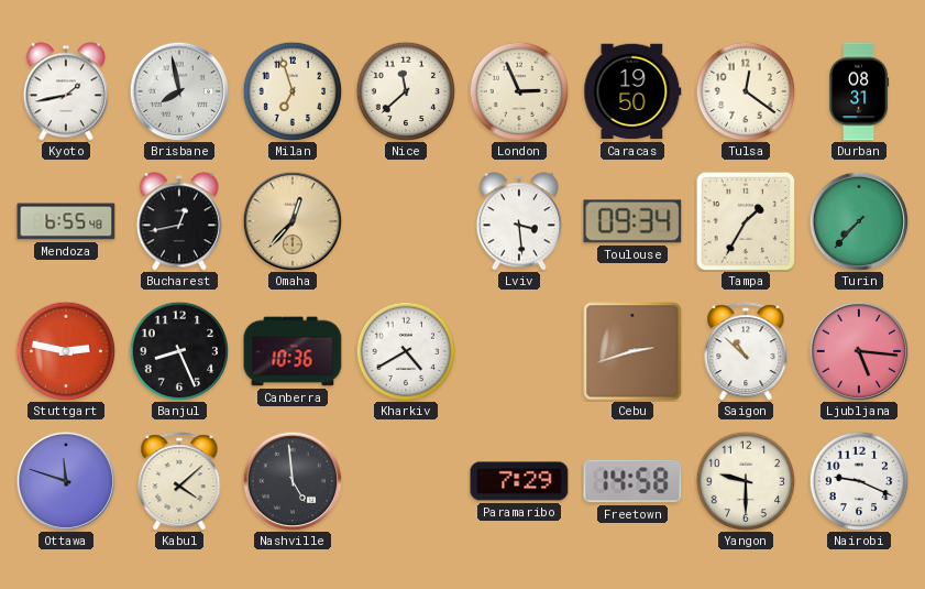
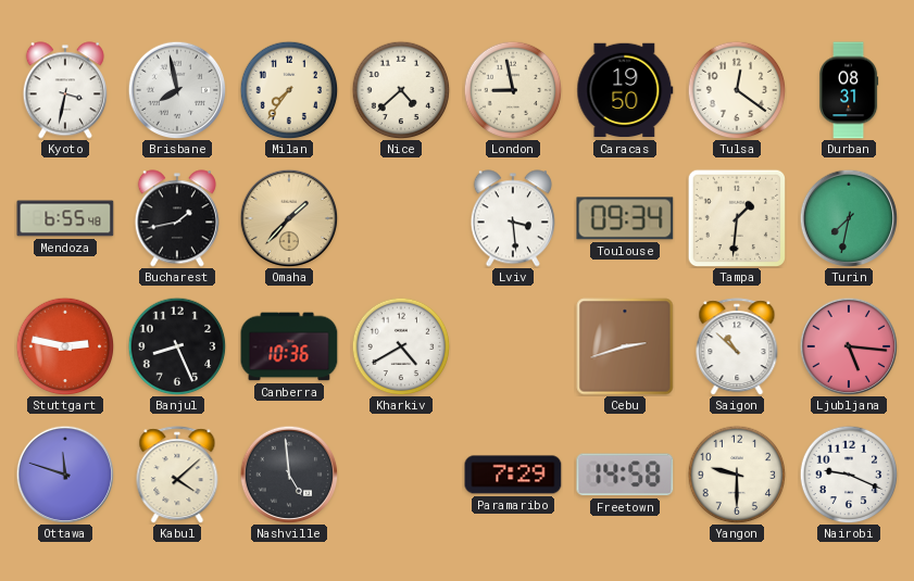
Kyoto: 1:43 -> 3:32 (65, 90)
Milan: 6:57 -> 7:36 (289, 90)
Nice: 11:38 -> 4:38 (401, 90)
London: 2:56 -> 8:58 (513, 90)
Bucharest: 12:43 -> 1:43 (177, 218)
Omaha: 12:37 -> 1:37 (289, 218)
Tampa: 1:35 -> 1:31 (736, 217)
Turin: 7:37 -> 7:32 (849, 218)
